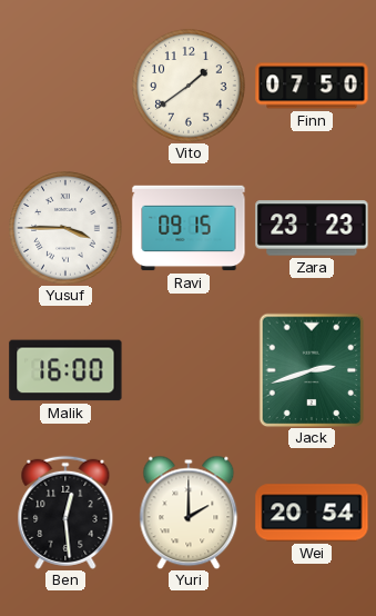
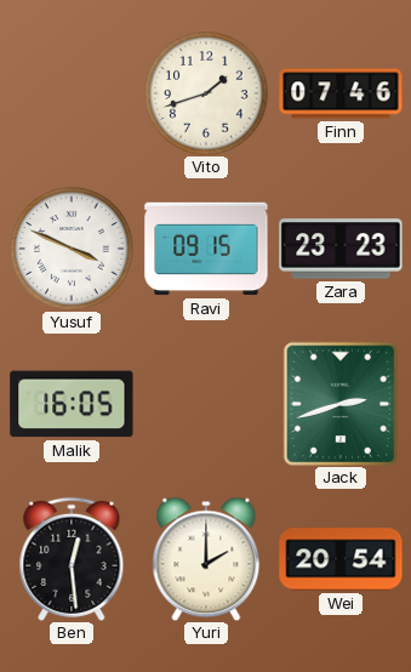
Vito: 1:39 -> 1:42 (206, 93)
Finn: 07:50 -> 07:46 (341, 93)
Yusuf: 3:45 -> 3:49 (72, 249)
Malik: 16:00 -> 16:05 (72, 404)
